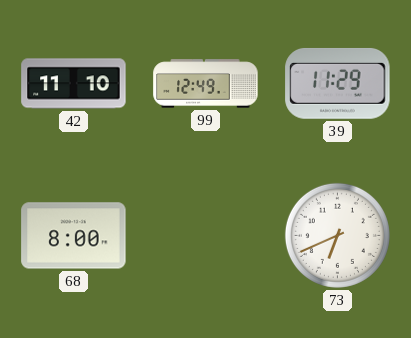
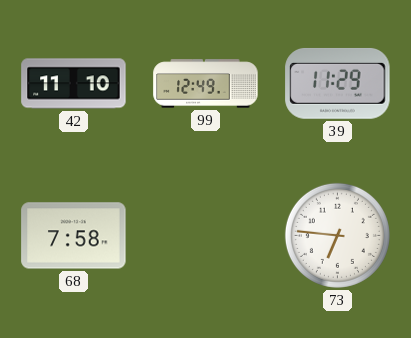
68: 8:00 -> 7:58 (74, 236)
73: 6:41 -> 6:46 (337, 235)
